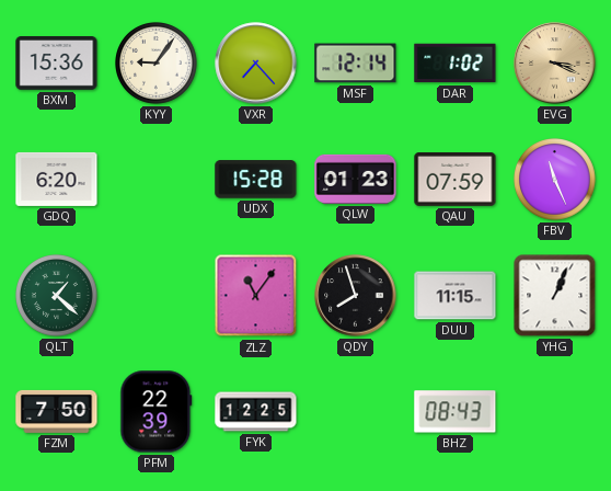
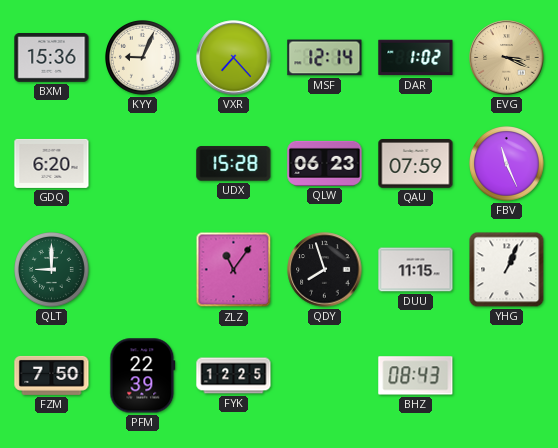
KYY: 9:06 -> 9:04 (143, 58)
QLW: 01:23 -> 06:23 (325, 163)
QLT: 1:22 -> 9:00 (52, 270)
